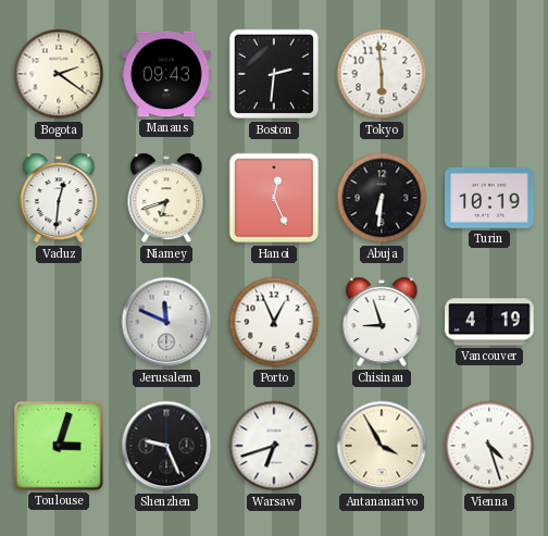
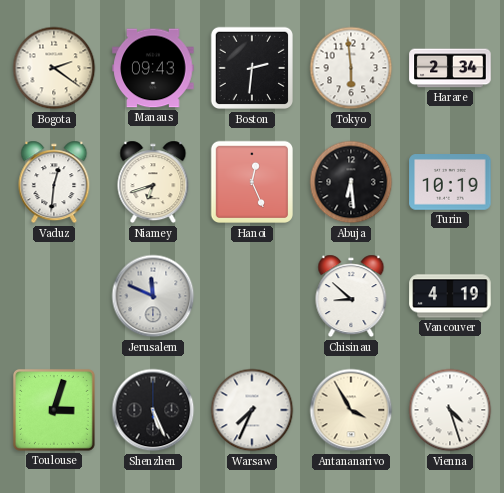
Harare: none -> 2:34 (450, 68)
Abuja: 6:31 -> 6:29 (351, 182)
Porto: 12:56 -> none (274, 322)
Chisinau: 8:57 -> 8:52 (351, 296)
Shenzhen: 9:26 -> 5:26 (153, 410)
Warsaw: 6:42 -> 7:34 (252, 410)
